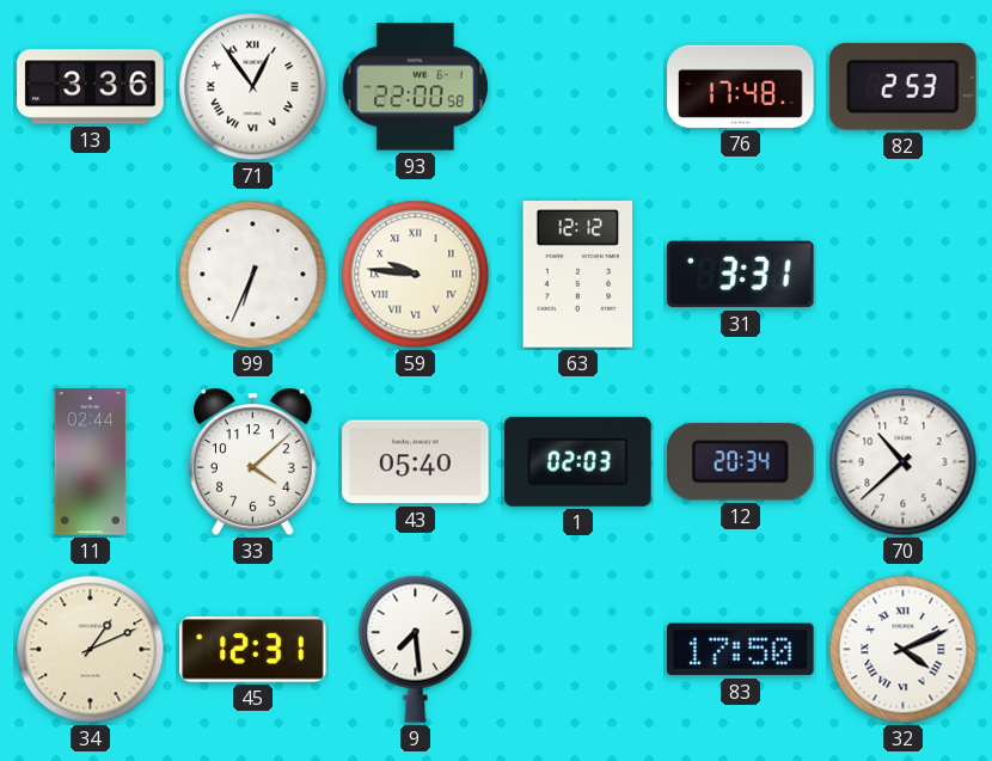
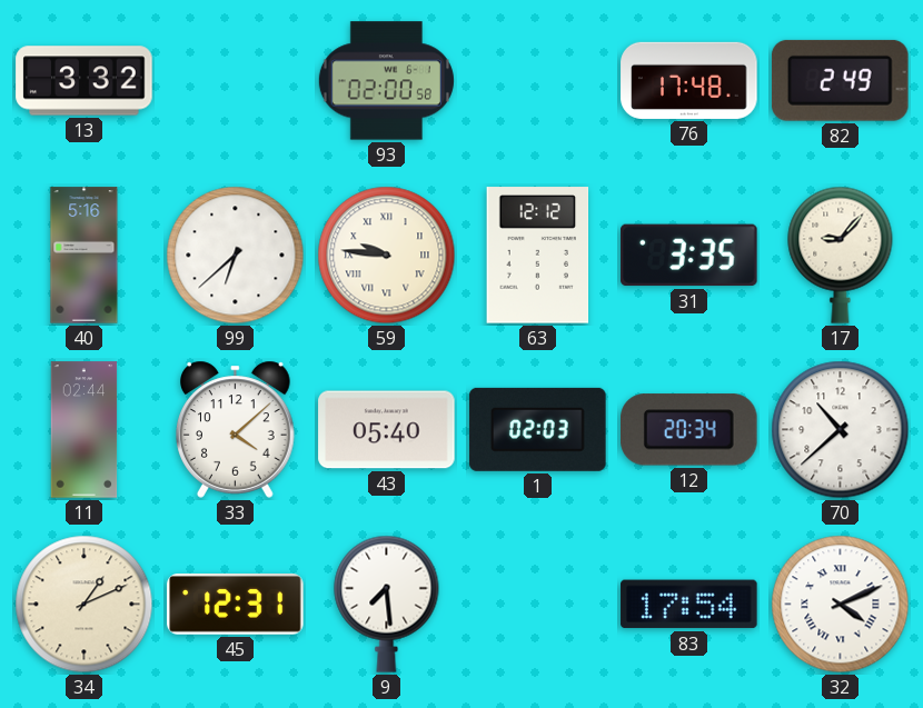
13: 3:36 -> 3:32 (85, 81)
71: 12:54 -> none (253, 87)
93: 22:00 -> 02:00 (386, 81)
82: 2:53 -> 2:49 (840, 80)
40: none -> 5:16 (85, 256)
99: 6:34 -> 6:38 (236, 256)
31: 3:31 -> 3:35 (689, 256)
17: none -> 9:07 (841, 255)
83: 17:50 -> 17:54 (689, 605)
